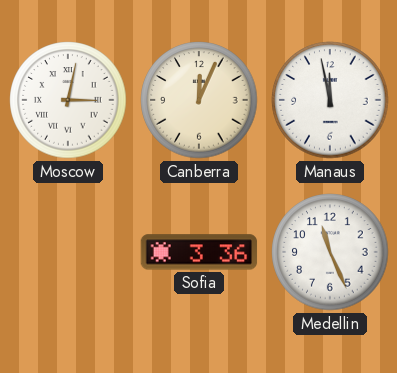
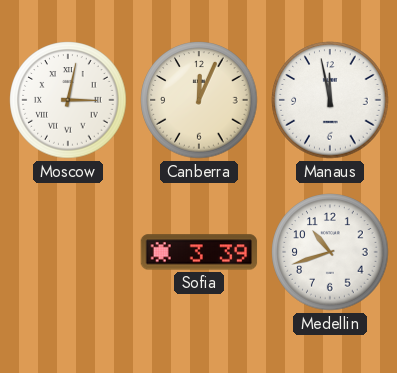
Sofia: 3:36 -> 3:39 (199, 252)
Medellin: 11:26 -> 10:42 (330, 252)
